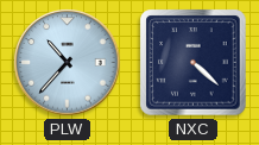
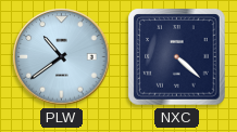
PLW: 10:37 -> 10:39 (62, 57)
